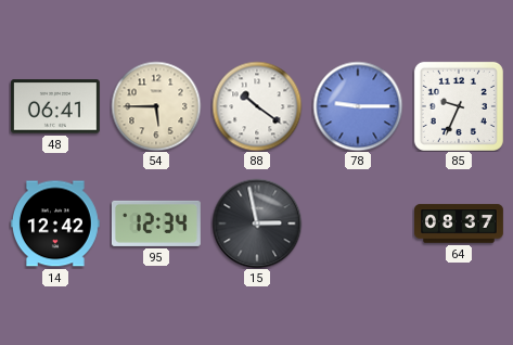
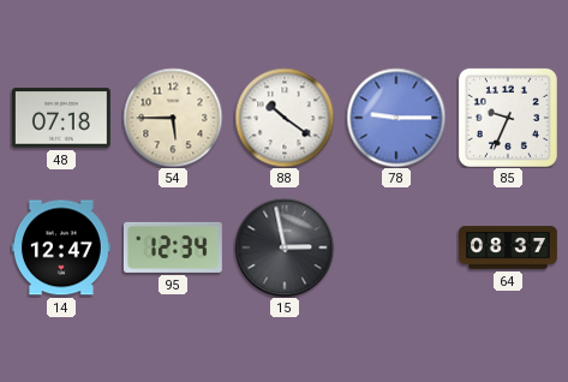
48: 06:41 -> 07:18 (61, 118)
14: 12:42 -> 12:47 (61, 247)
